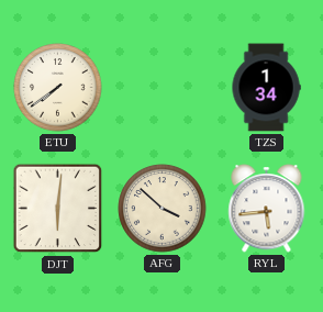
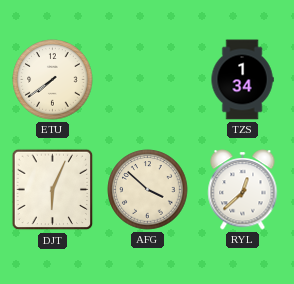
DJT: 6:01 -> 6:04 (53, 190)
RYL: 5:44 -> 12:38 (243, 190)
